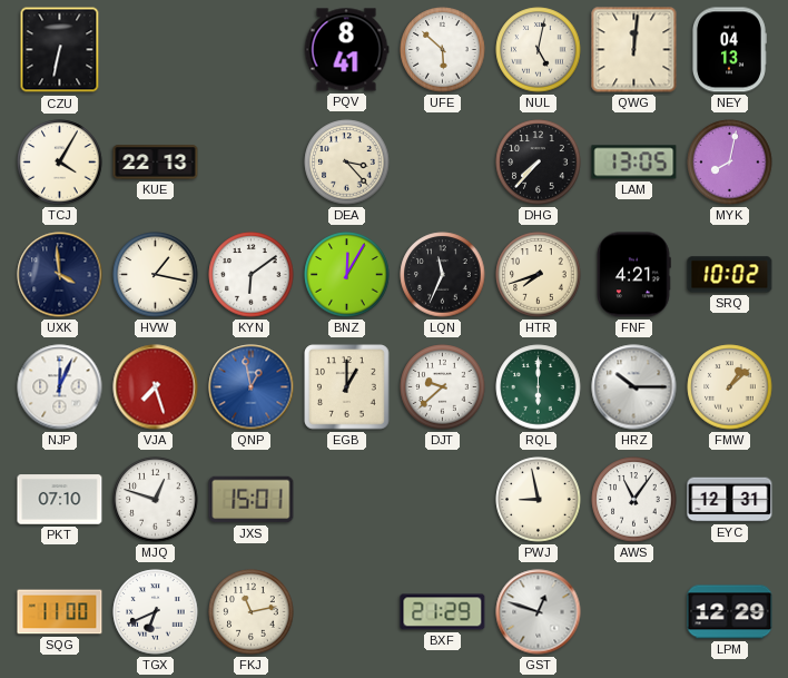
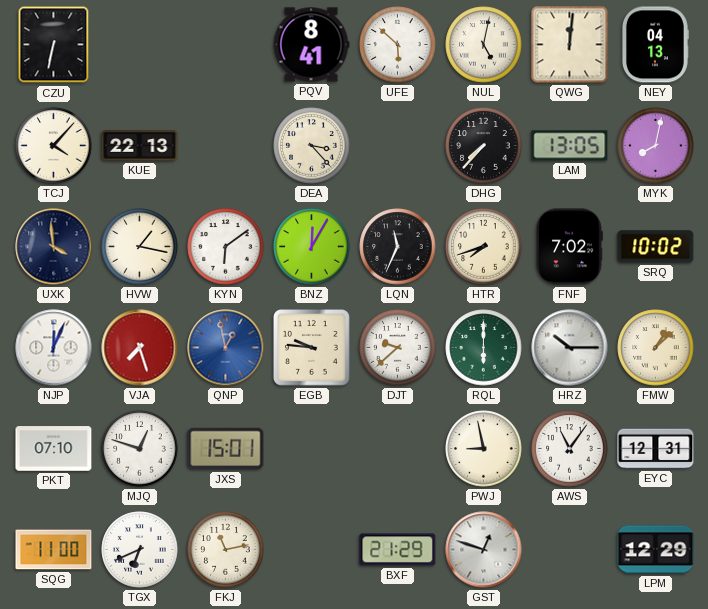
TCJ: 4:05 -> 4:07 (54, 146)
FNF: 4:21 -> 7:02 (569, 247)
EGB: 1:00 -> 9:46 (312, 348)
